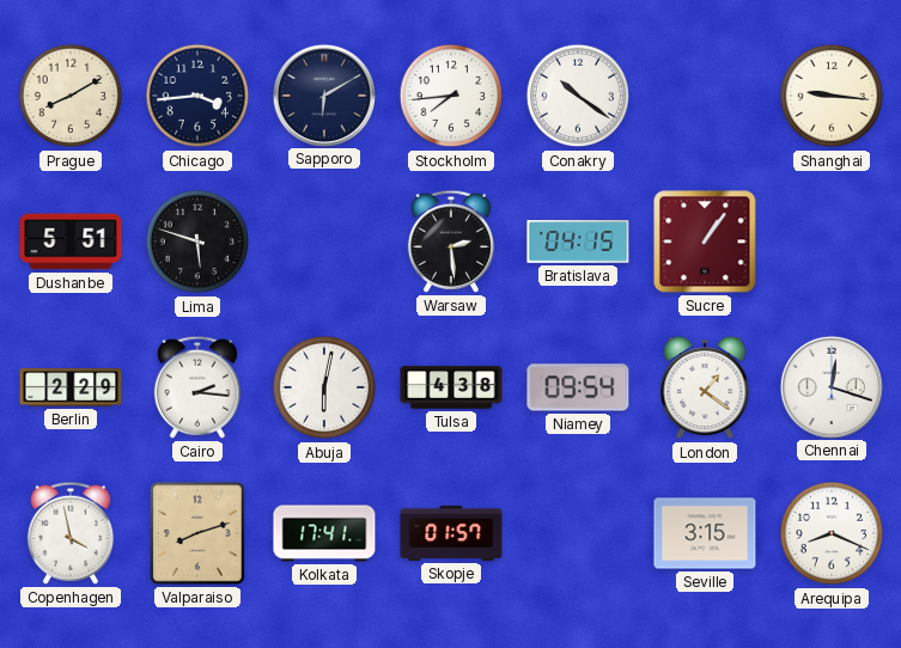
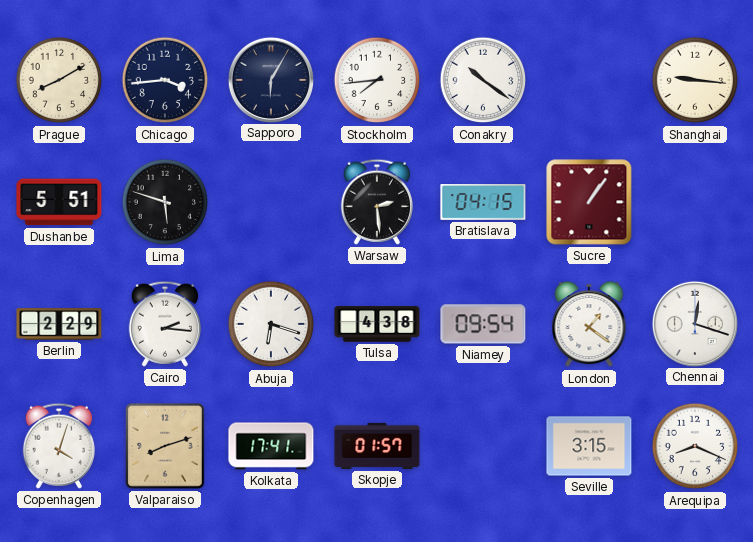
Sapporo: 6:10 -> 6:05 (270, 79)
Abuja: 6:02 -> 6:18 (271, 324)
Copenhagen: 3:58 -> 4:03 (59, 446)
